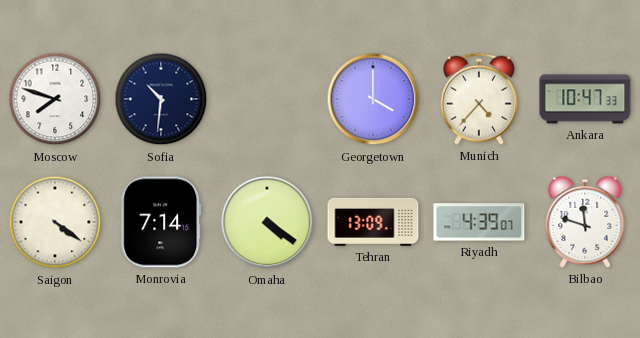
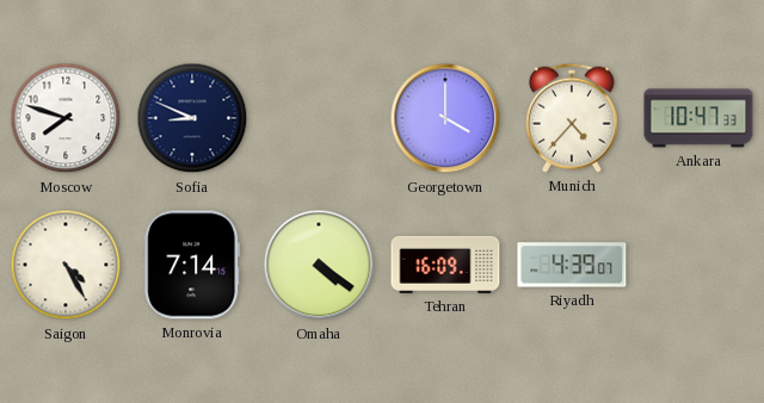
Sofia: 10:31 -> 8:49 (192, 118)
Saigon: 4:21 -> 4:25 (66, 265)
Tehran: 13:09 -> 16:09 (445, 265)
Bilbao: 11:48 -> none (585, 222)
